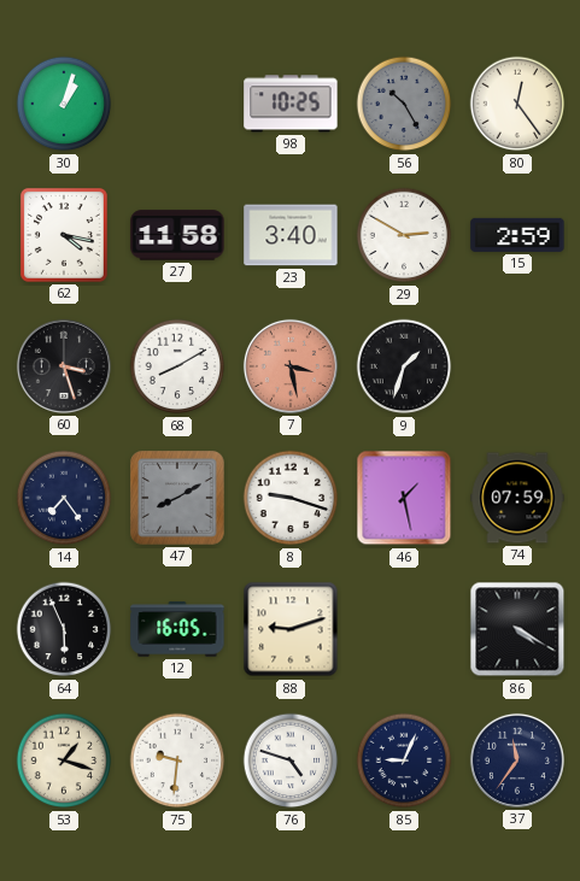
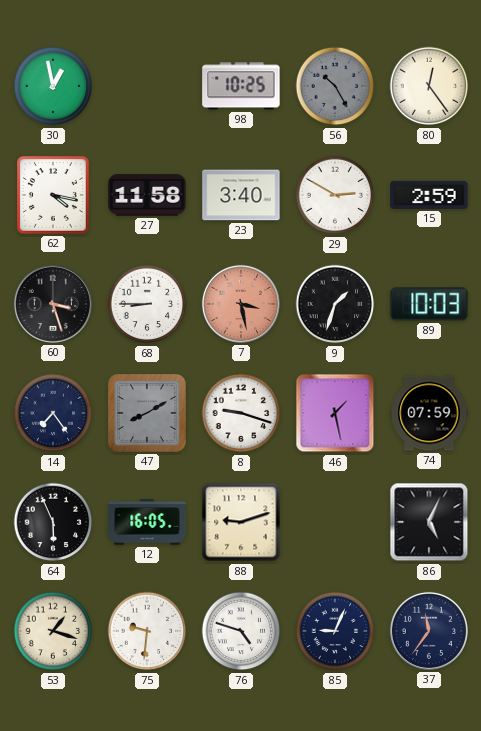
30: 1:03 -> 12:58 (53, 86)
68: 8:10 -> 8:45 (147, 304)
89: none -> 10:03 (429, 304)
86: 4:20 -> 5:04 (429, 522)
